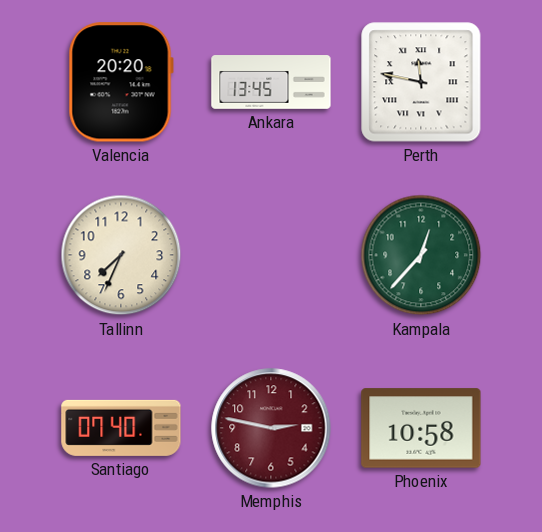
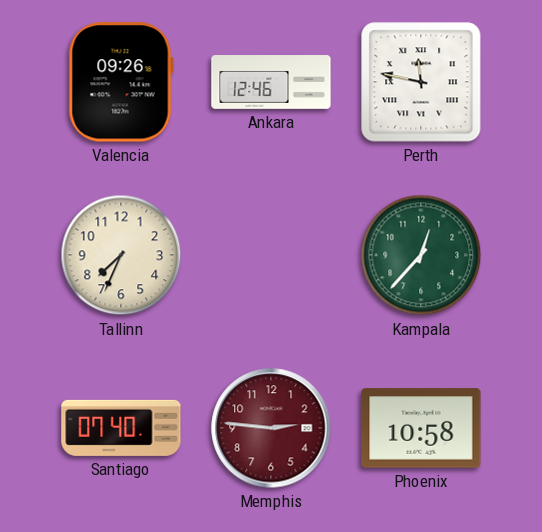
Valencia: 20:20 -> 09:26 (121, 82)
Ankara: 13:45 -> 12:46 (271, 82)
Memphis: 2:47 -> 2:46 (271, 428)
